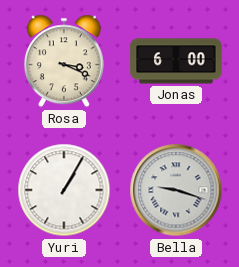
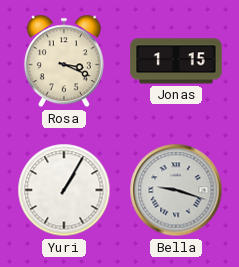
Jonas: 6:00 -> 1:15 (176, 61)
